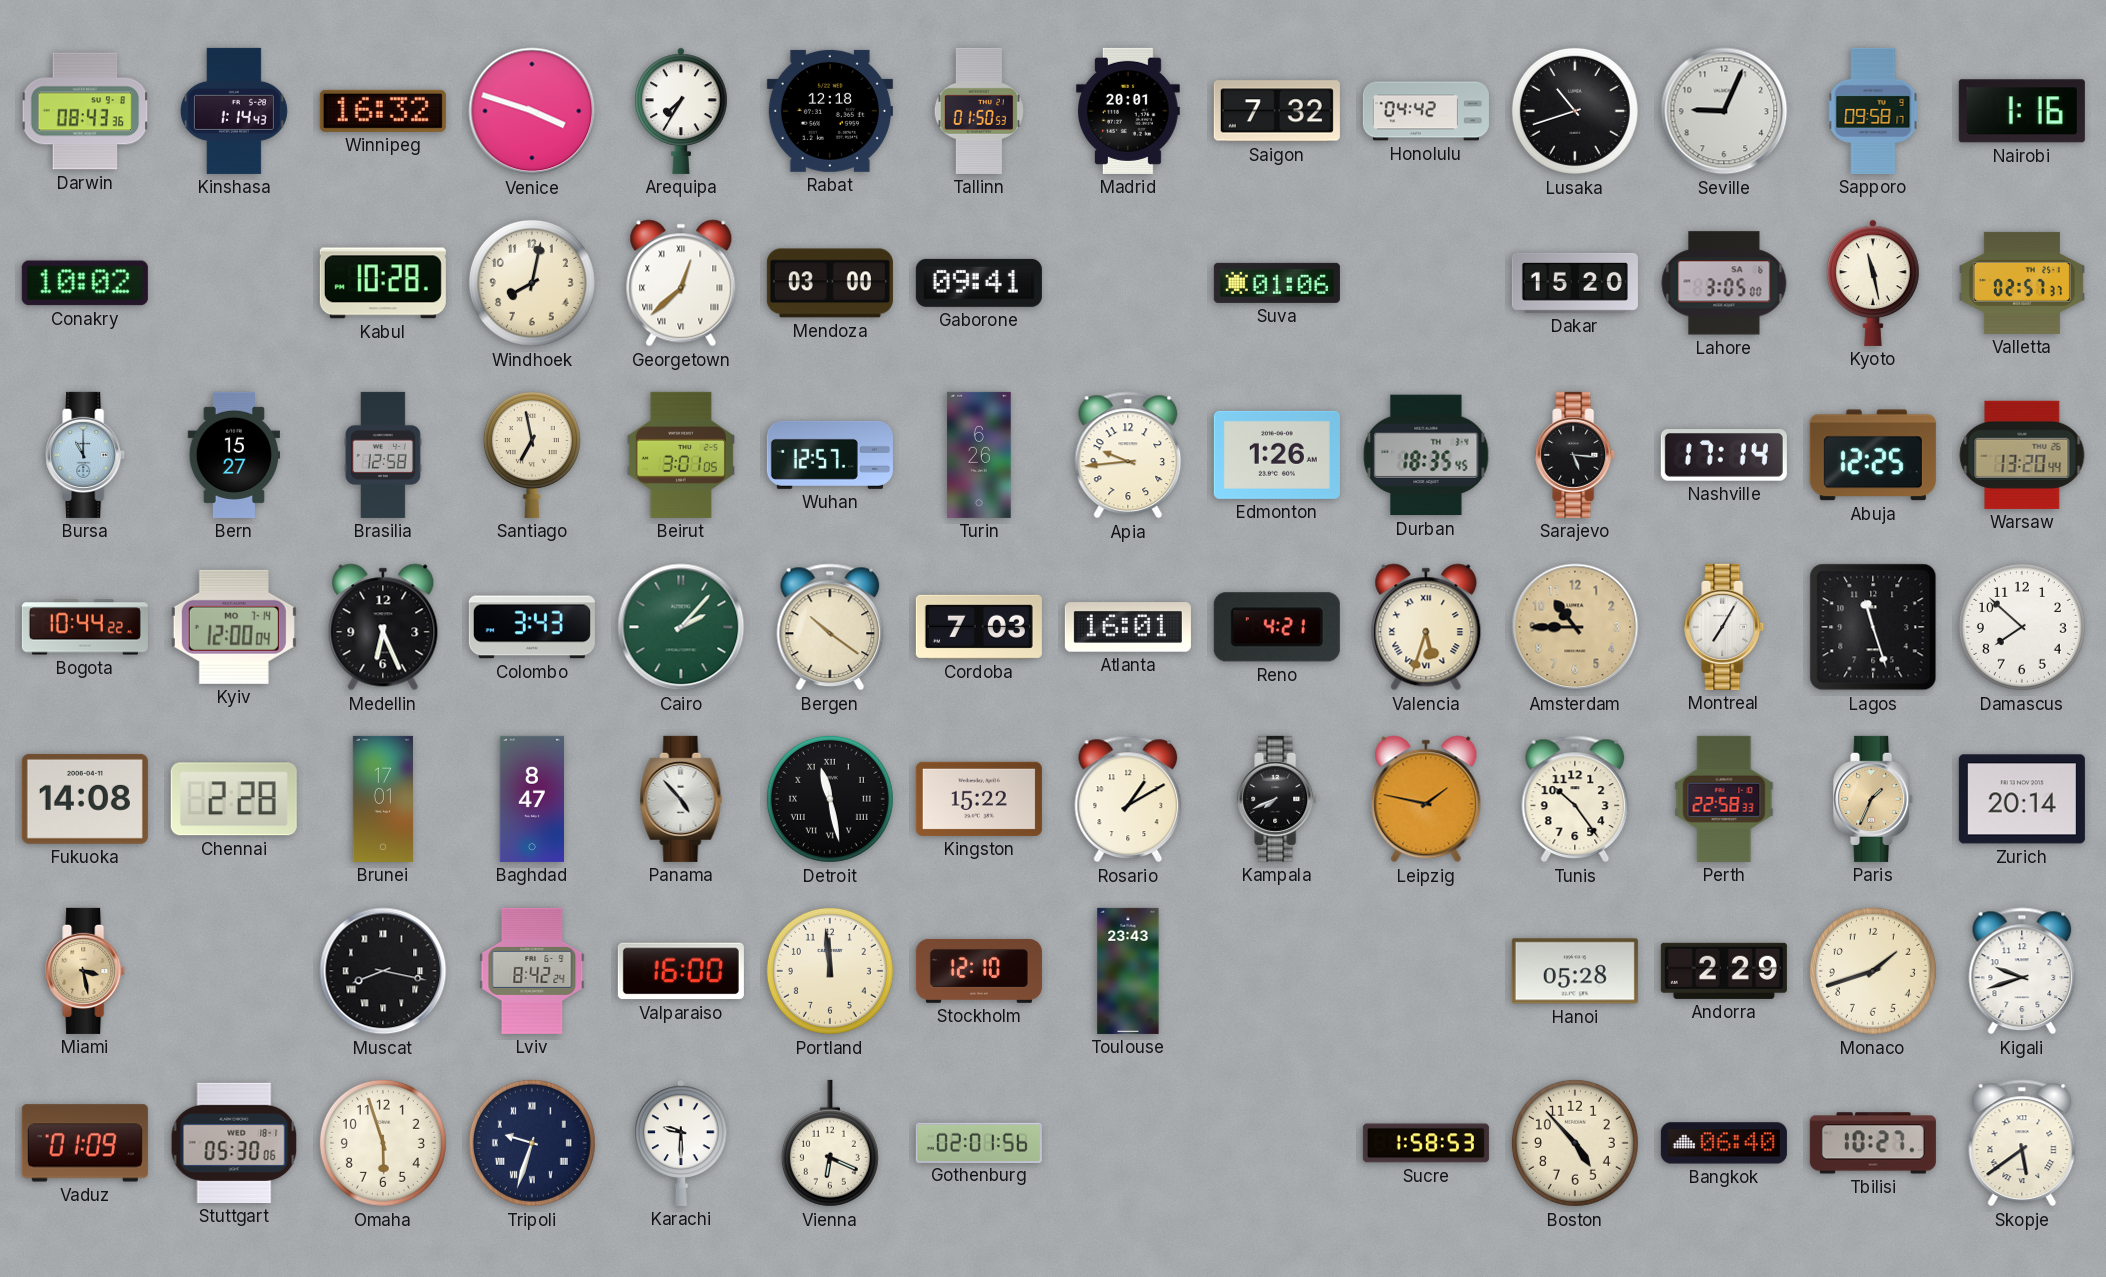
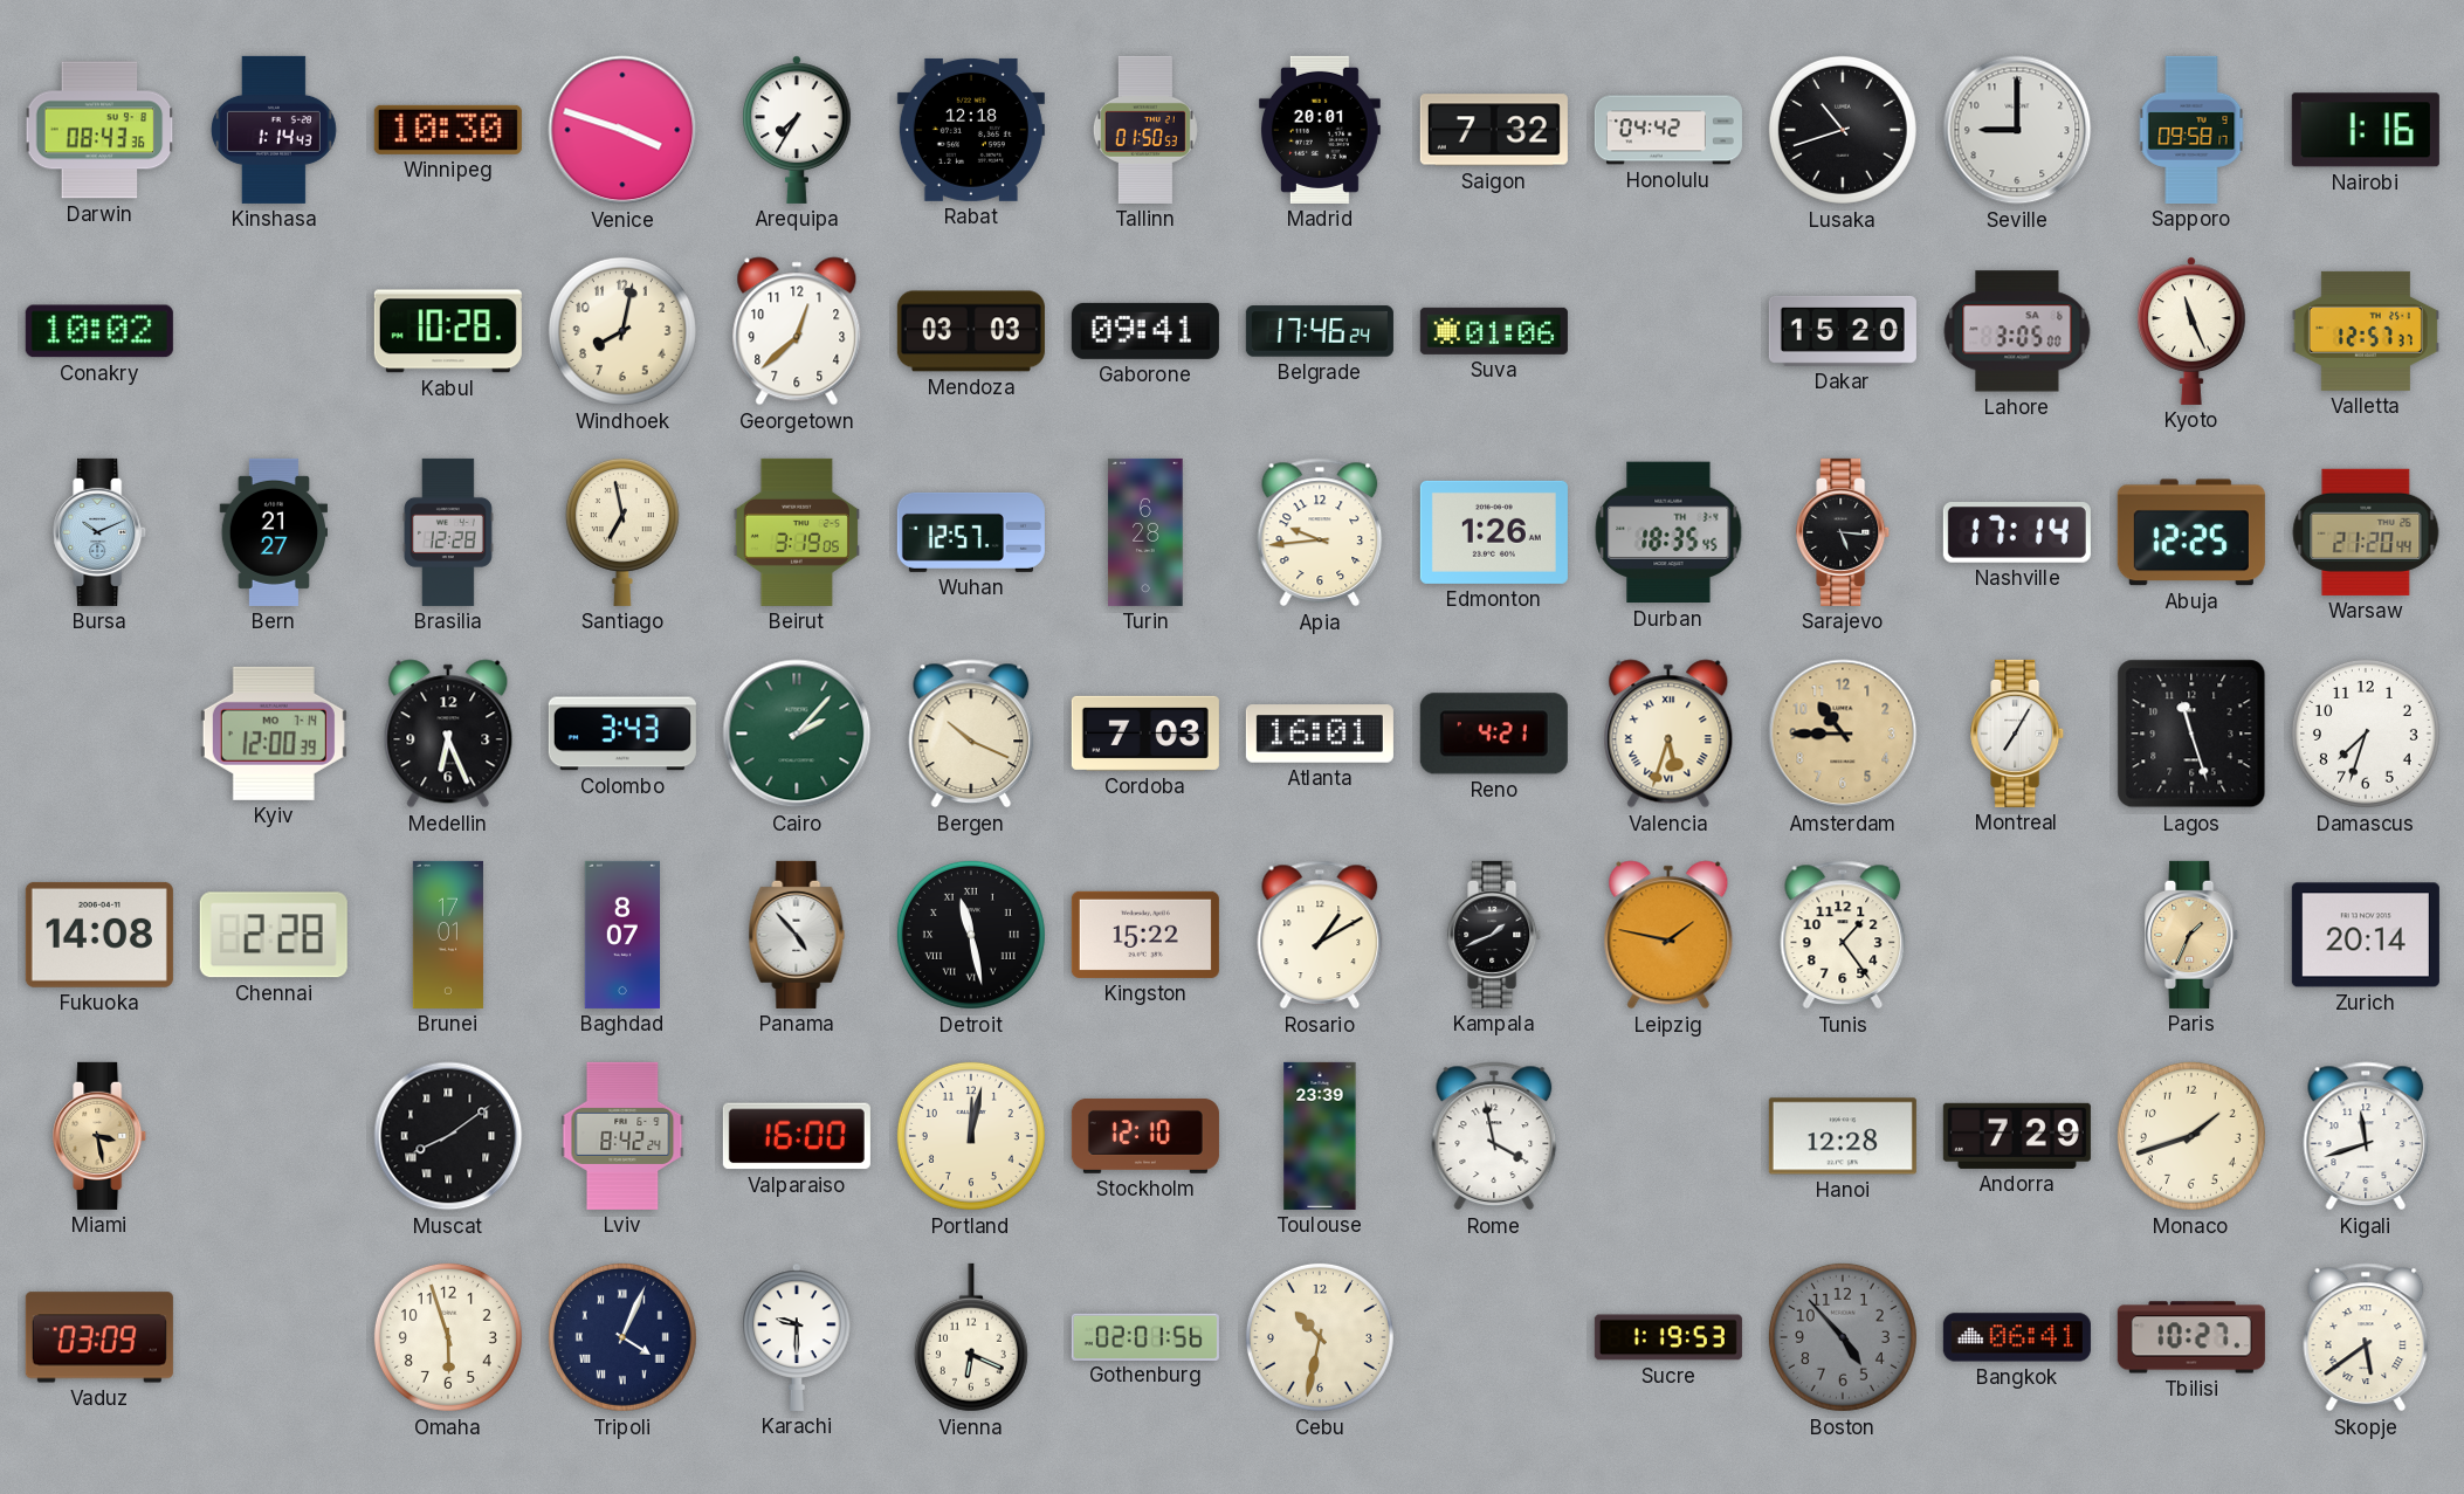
Winnipeg: 16:32 -> 10:30 (448, 130)
Seville: 9:04 -> 9:00 (2017, 130)
Georgetown numerals: Roman -> Arabic (797, 331)
Mendoza: 03:00 -> 03:03 (971, 331)
Belgrade: none -> 17:46 (1320, 331)
Kyoto: 11:28 -> 11:26 (2191, 331)
Valletta: 02:57 -> 12:57 (2366, 331)
Bursa: 11:00 -> 10:11 (101, 532)
Bern: 15:27 -> 21:27 (274, 532)
Brasilia: 12:58 -> 12:28 (448, 532)
Beirut: 3:01 -> 3:19 (797, 532)
Turin: 6:26 -> 6:28 (1145, 532)
Warsaw: 13:20 -> 21:20 (2366, 532)
Bogota: 10:44 -> none (85, 627)
Kyiv: 12:00:04 -> 12:00:39 (274, 734)
Bergen: 10:21 -> 10:19 (971, 734)
Damascus: 7:52 -> 7:33 (2366, 734)
Baghdad: 8:47 -> 8:07 (621, 935)
Kampala: 7:41 -> 1:41 (1495, 935)
Tunis: 10:24 -> 1:24 (1843, 935)
Perth: 22:58 -> none (1724, 799)
Muscat: 8:17 -> 8:09 (448, 1136)
Portland: 11:59 -> 12:02 (971, 1136)
Toulouse: 23:43 -> 23:39 (1320, 1136)
Rome: none -> 3:58 (1494, 1136)
Hanoi: 05:28 -> 12:28 (1843, 1136)
Andorra: 2:29 -> 7:29 (2017, 1136)
Kigali: 9:42 -> 11:42 (2366, 1136)
Vaduz: 01:09 -> 03:09 (99, 1337)
Stuttgart: 05:30 -> none (234, 1143)
Tripoli: 9:33 -> 4:04 (622, 1337)
Cebu: none -> 10:32 (1320, 1337)
Sucre: 1:58 -> 1:19 (1668, 1337)
Boston dial: cream -> grey (1843, 1337)
Bangkok: 06:40 -> 06:41 (2017, 1337)
